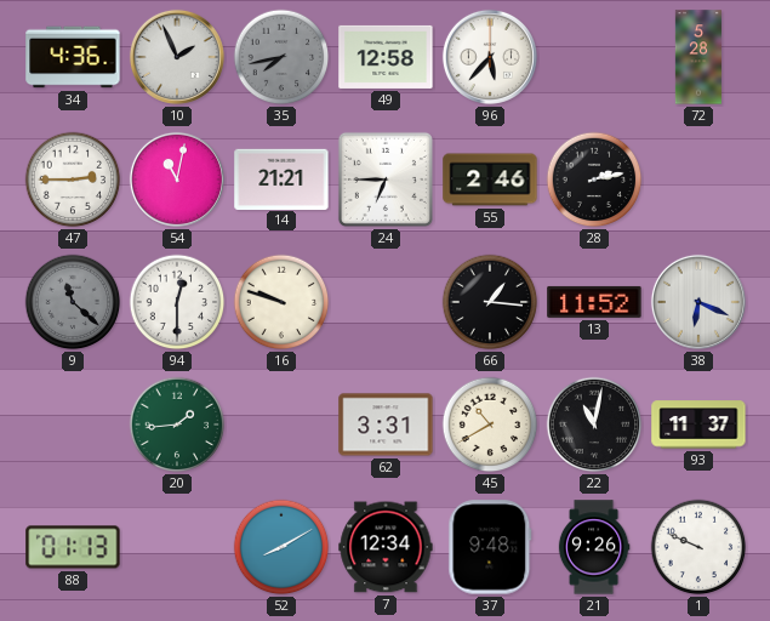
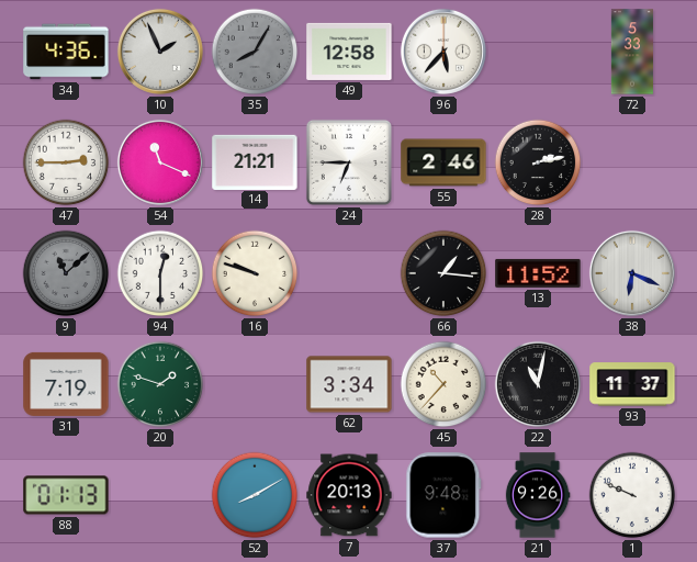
35: 7:43 -> 8:05 (255, 52)
72: 5:28 -> 5:33 (631, 52)
54: 11:02 -> 11:19 (160, 162)
9: 11:22 -> 11:08 (66, 273)
31: none -> 7:19 (66, 384)
20: 1:44 -> 1:48 (160, 384)
62: 3:31 -> 3:34 (349, 384)
45: 10:40 -> 10:37 (443, 384)
7: 12:34 -> 20:13 (349, 495)
